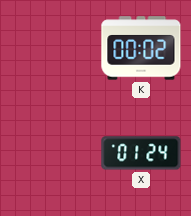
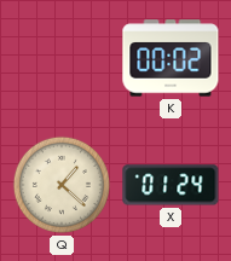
Q: none -> 1:22 (62, 185)
